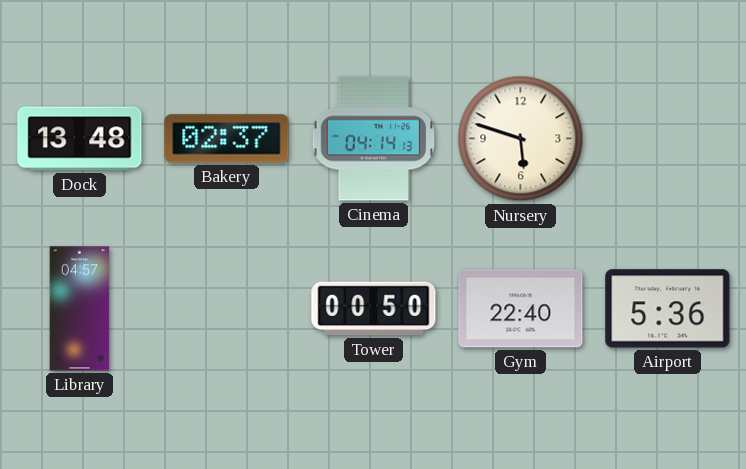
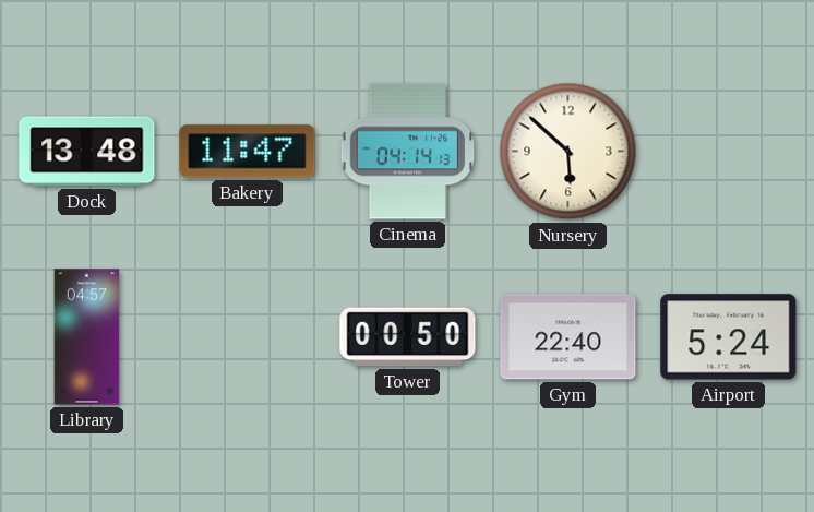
Bakery: 02:37 -> 11:47 (248, 152)
Nursery: 5:48 -> 5:52 (568, 152)
Airport: 5:36 -> 5:24 (729, 337)
